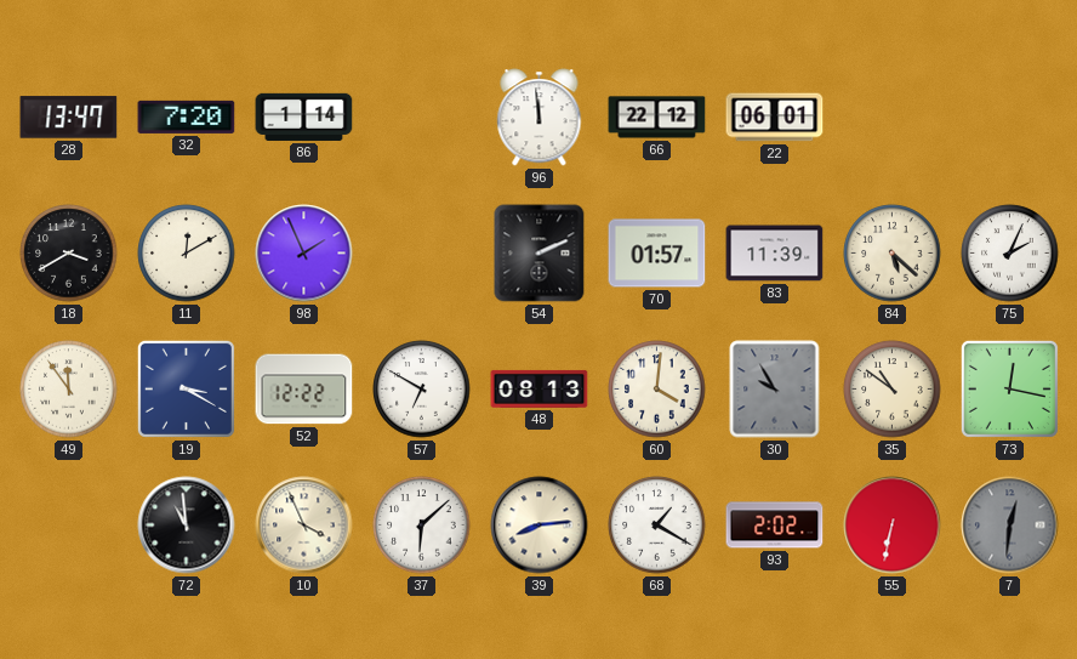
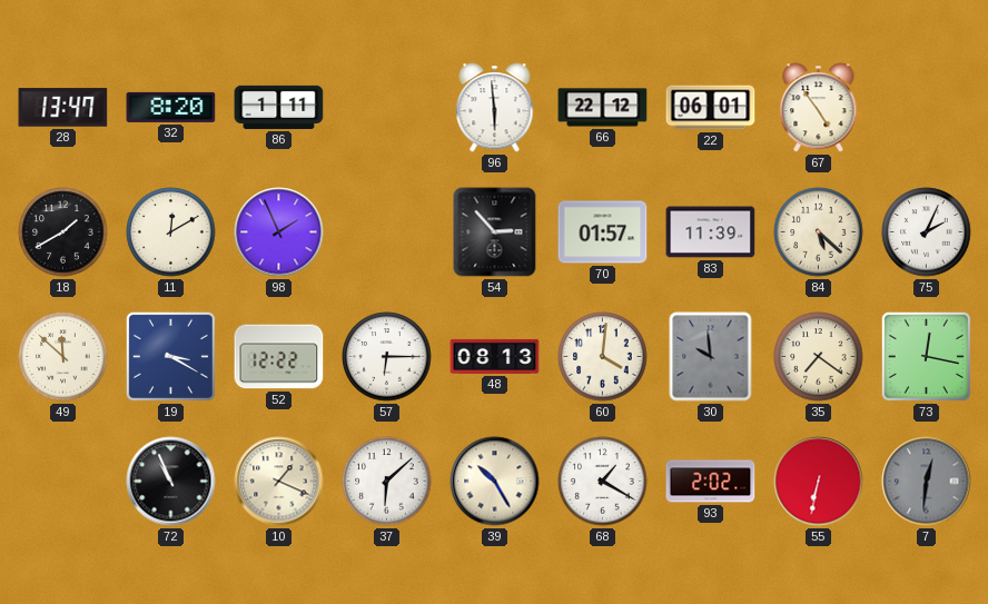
32: 7:20 -> 8:20 (171, 107)
86: 1:14 -> 1:11 (279, 107)
96: 11:59 -> 5:59 (495, 108)
67: none -> 4:54 (819, 108)
18: 3:40 -> 1:40 (63, 232)
54: 2:11 -> 2:53 (495, 232)
49: 11:54 -> 11:52 (63, 357)
57: 6:50 -> 6:15 (387, 357)
30: 9:55 -> 9:59 (711, 357)
35: 10:51 -> 7:21 (819, 357)
72: 10:59 -> 10:56 (171, 482)
10: 3:56 -> 1:19 (279, 482)
39: 8:14 -> 10:25 (495, 482)
